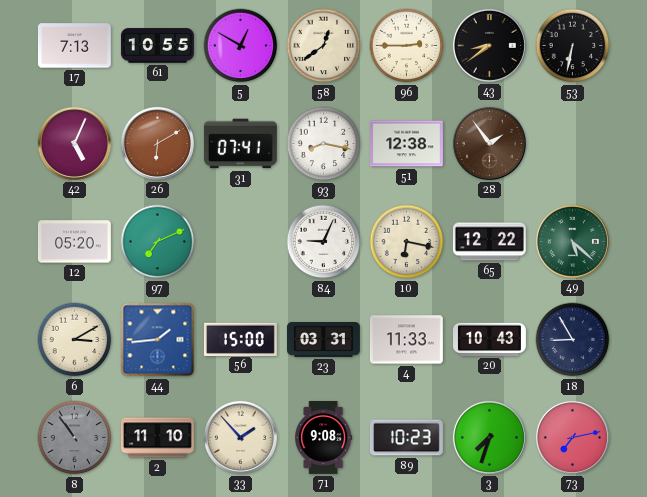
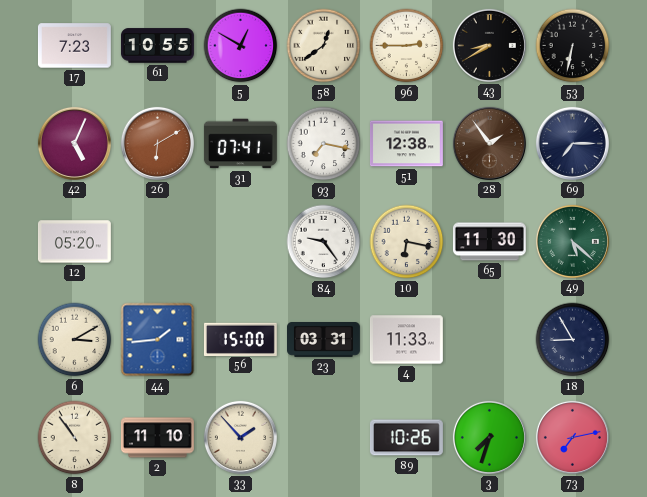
17: 7:13 -> 7:23 (74, 46)
43: 8:39 -> 8:40 (489, 45)
93: 8:17 -> 7:17 (324, 144)
69: none -> 7:15 (572, 143)
97: 7:11 -> none (158, 242)
84: 9:04 -> 9:24 (324, 242)
65: 12:22 -> 11:30 (489, 242)
20: 10:43 -> none (490, 339)
8 dial: grey -> cream (75, 438)
71: 9:08 -> none (324, 438)
89: 10:23 -> 10:26 (406, 438)
